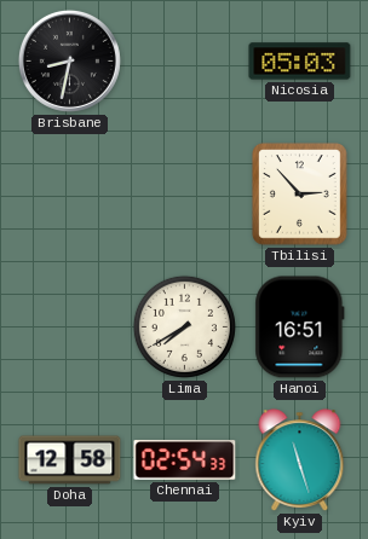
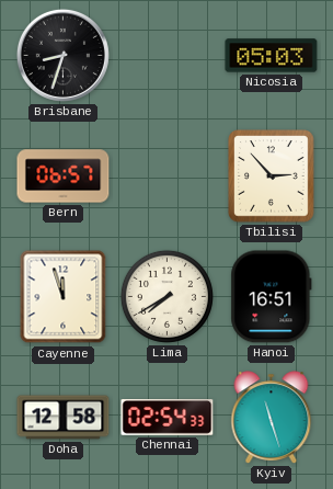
Brisbane: 8:32 -> 8:33 (62, 55)
Bern: none -> 06:57 (64, 177)
Cayenne: none -> 11:57 (64, 297)
